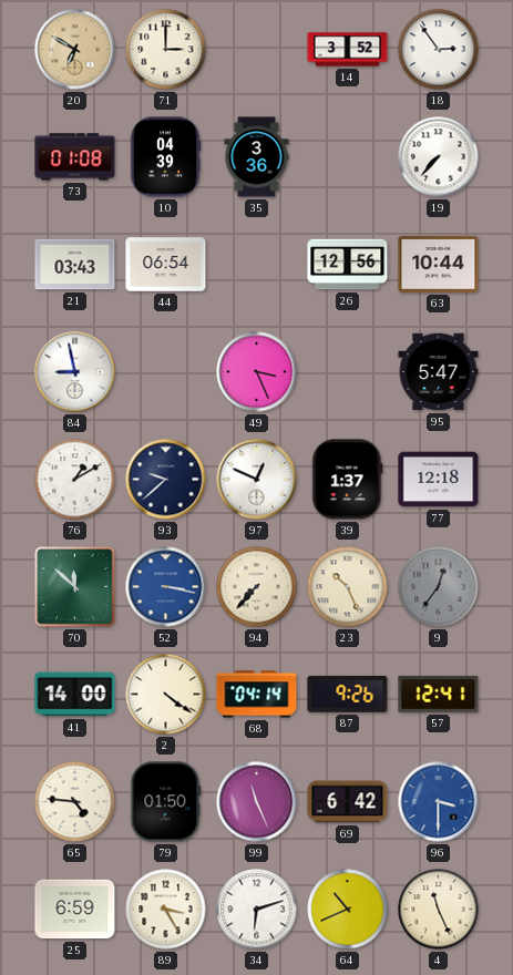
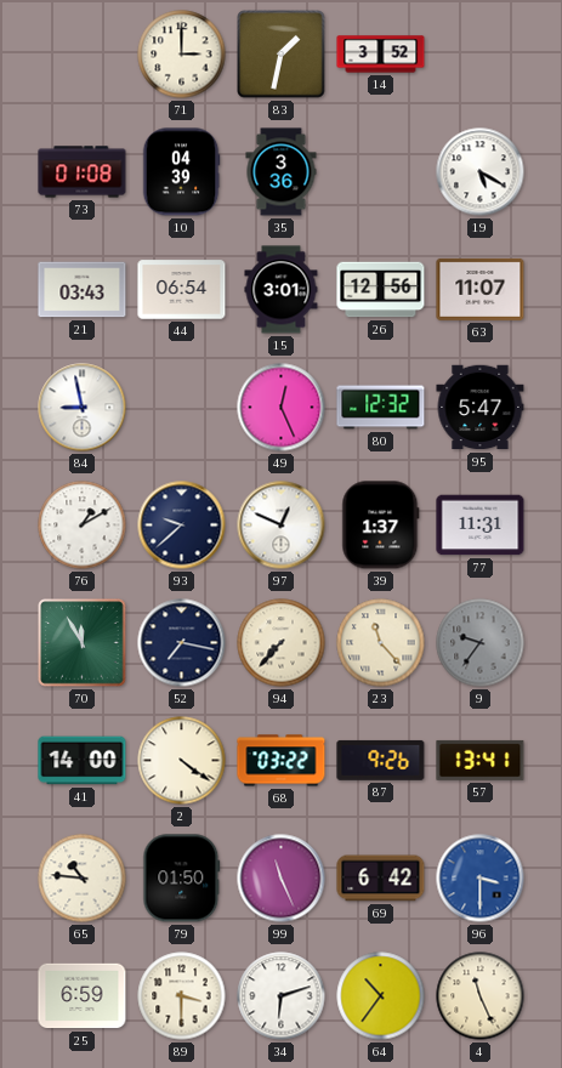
20: 6:50 -> none (75, 50)
83: none -> 1:32 (282, 55)
18: 2:54 -> none (439, 50)
19: 7:37 -> 5:20 (481, 172)
15: none -> 3:01 (282, 290)
63: 10:44 -> 11:07 (481, 289)
49: 3:26 -> 12:26 (282, 408)
80: none -> 12:32 (381, 408)
77: 12:18 -> 11:31 (481, 526)
70: 11:52 -> 11:55 (83, 643)
52: 3:17 -> 7:17 (182, 643)
52 dial: blue -> navy (182, 643)
23: 10:26 -> 11:23 (381, 643)
9: 12:36 -> 9:36 (481, 643)
68: 04:14 -> 03:22 (282, 761)
57: 12:41 -> 13:41 (481, 760)
65: 4:46 -> 10:46 (83, 879)
89: 3:25 -> 3:30 (182, 996)
64: 10:41 -> 10:36 (381, 996)
